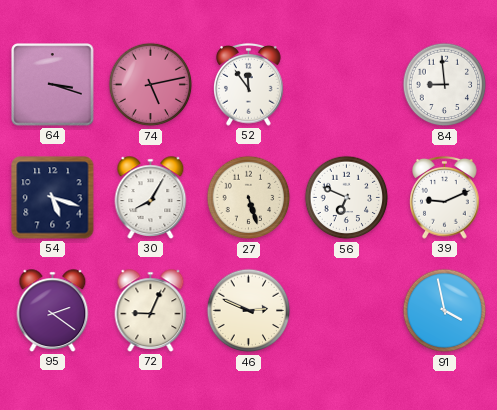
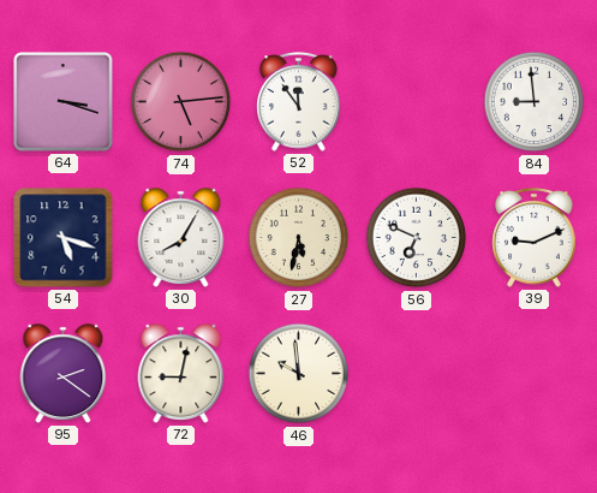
74: 5:13 -> 5:14 (181, 102)
27: 5:27 -> 5:32 (299, 238)
72: 9:04 -> 9:02 (181, 374)
46: 2:49 -> 9:59 (299, 374)
91: 3:58 -> none (445, 311)
